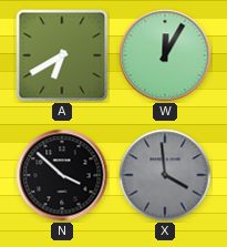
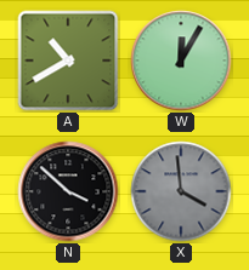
A: 6:40 -> 10:40 (68, 61)
